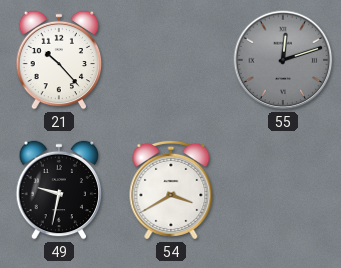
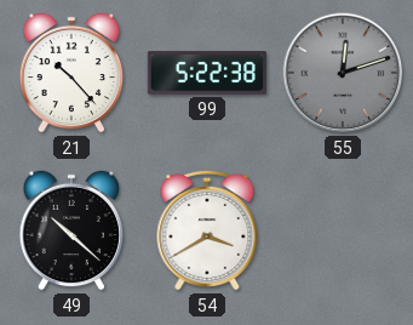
99: none -> 5:22 (207, 73)
49: 9:32 -> 10:22 (71, 230)
